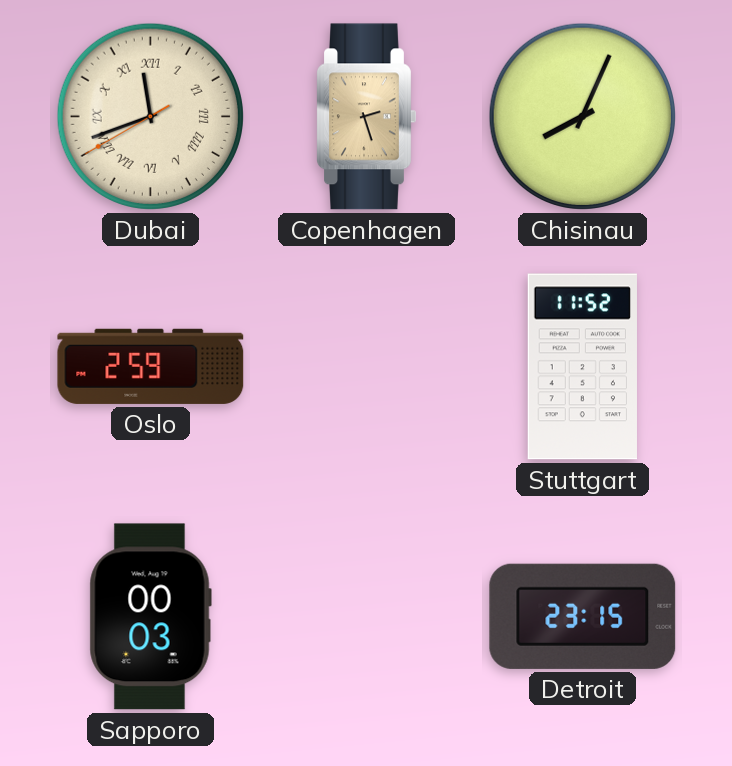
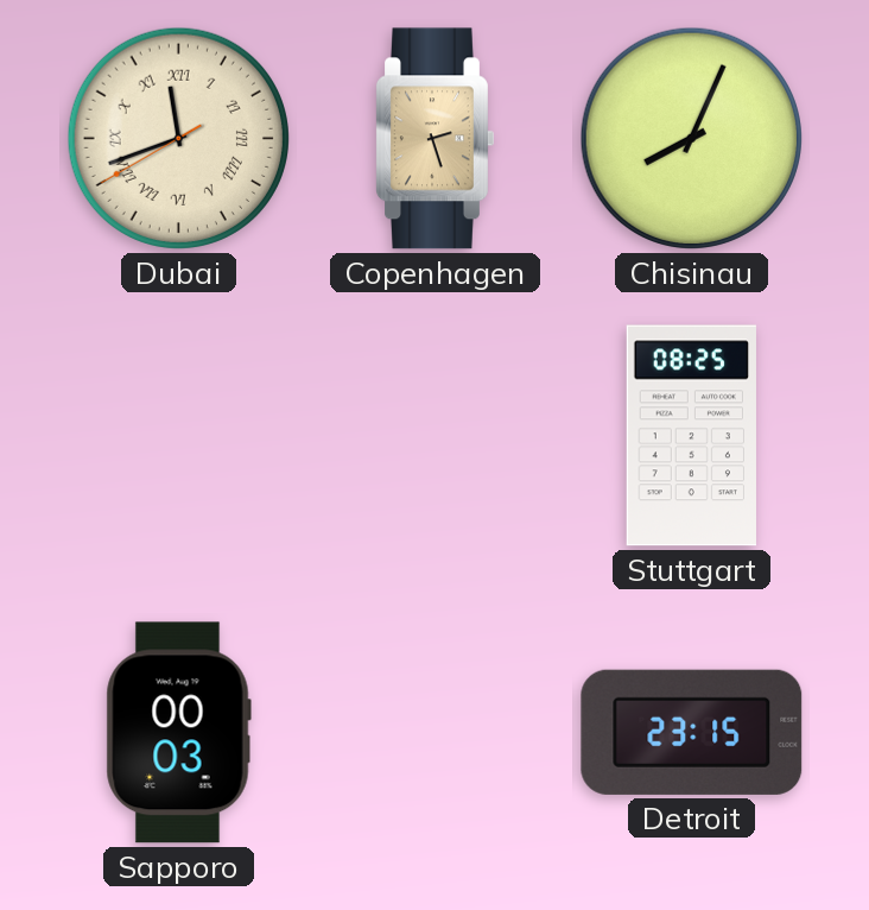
Oslo: 2:59 -> none (151, 366)
Stuttgart: 11:52 -> 08:25 (691, 436)
